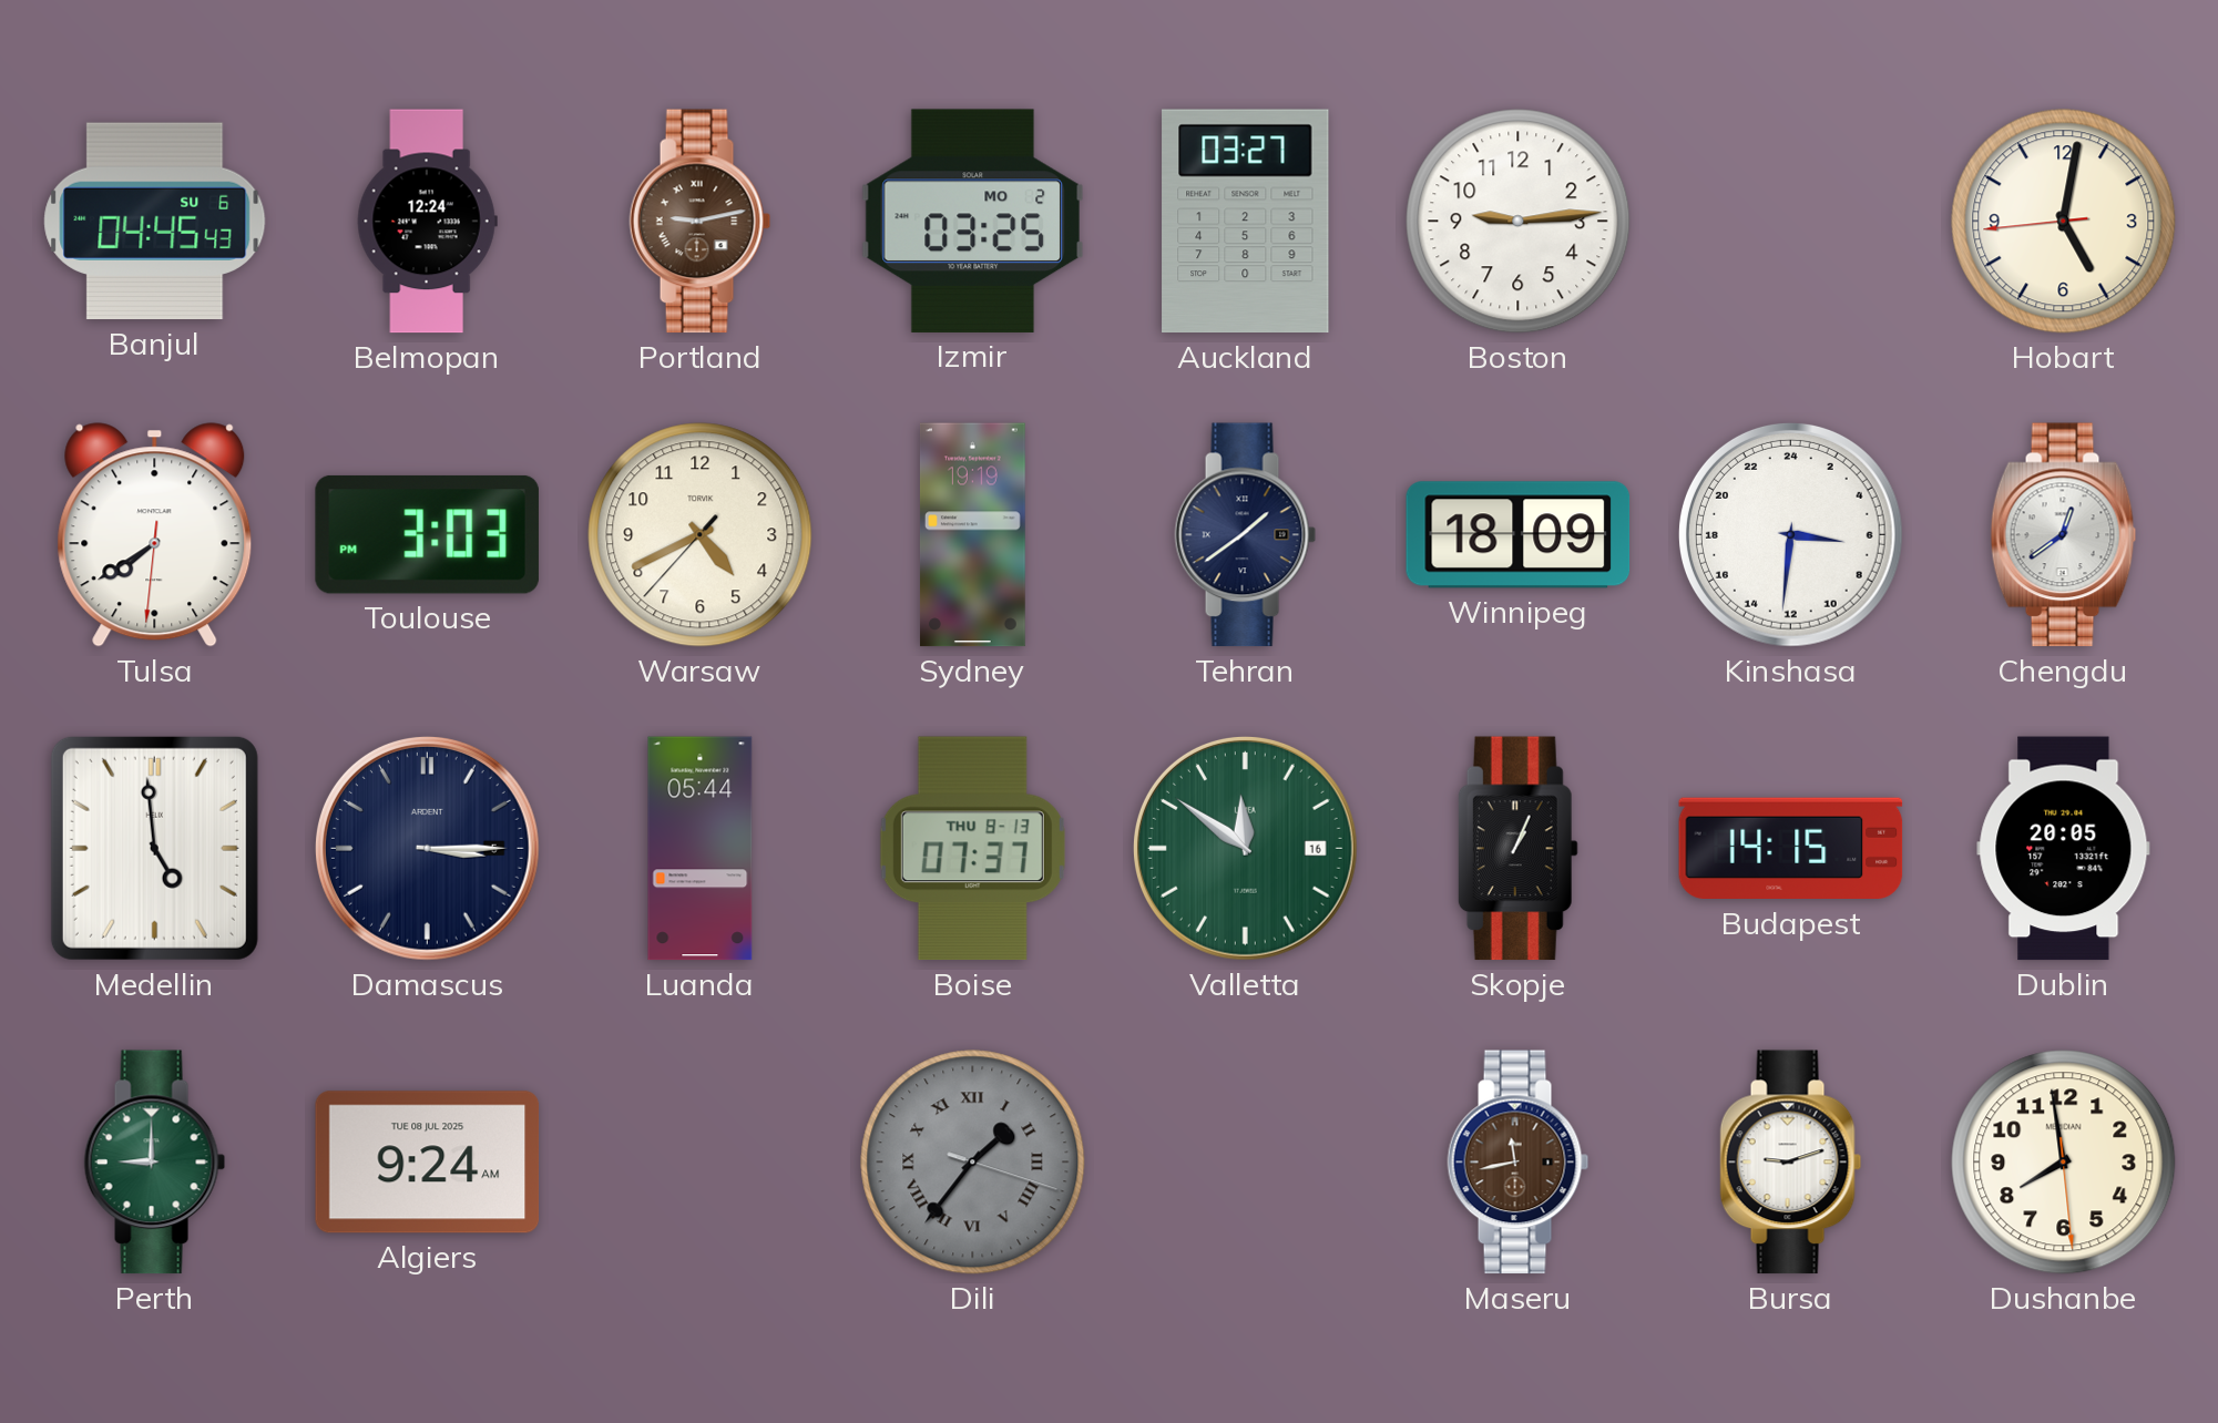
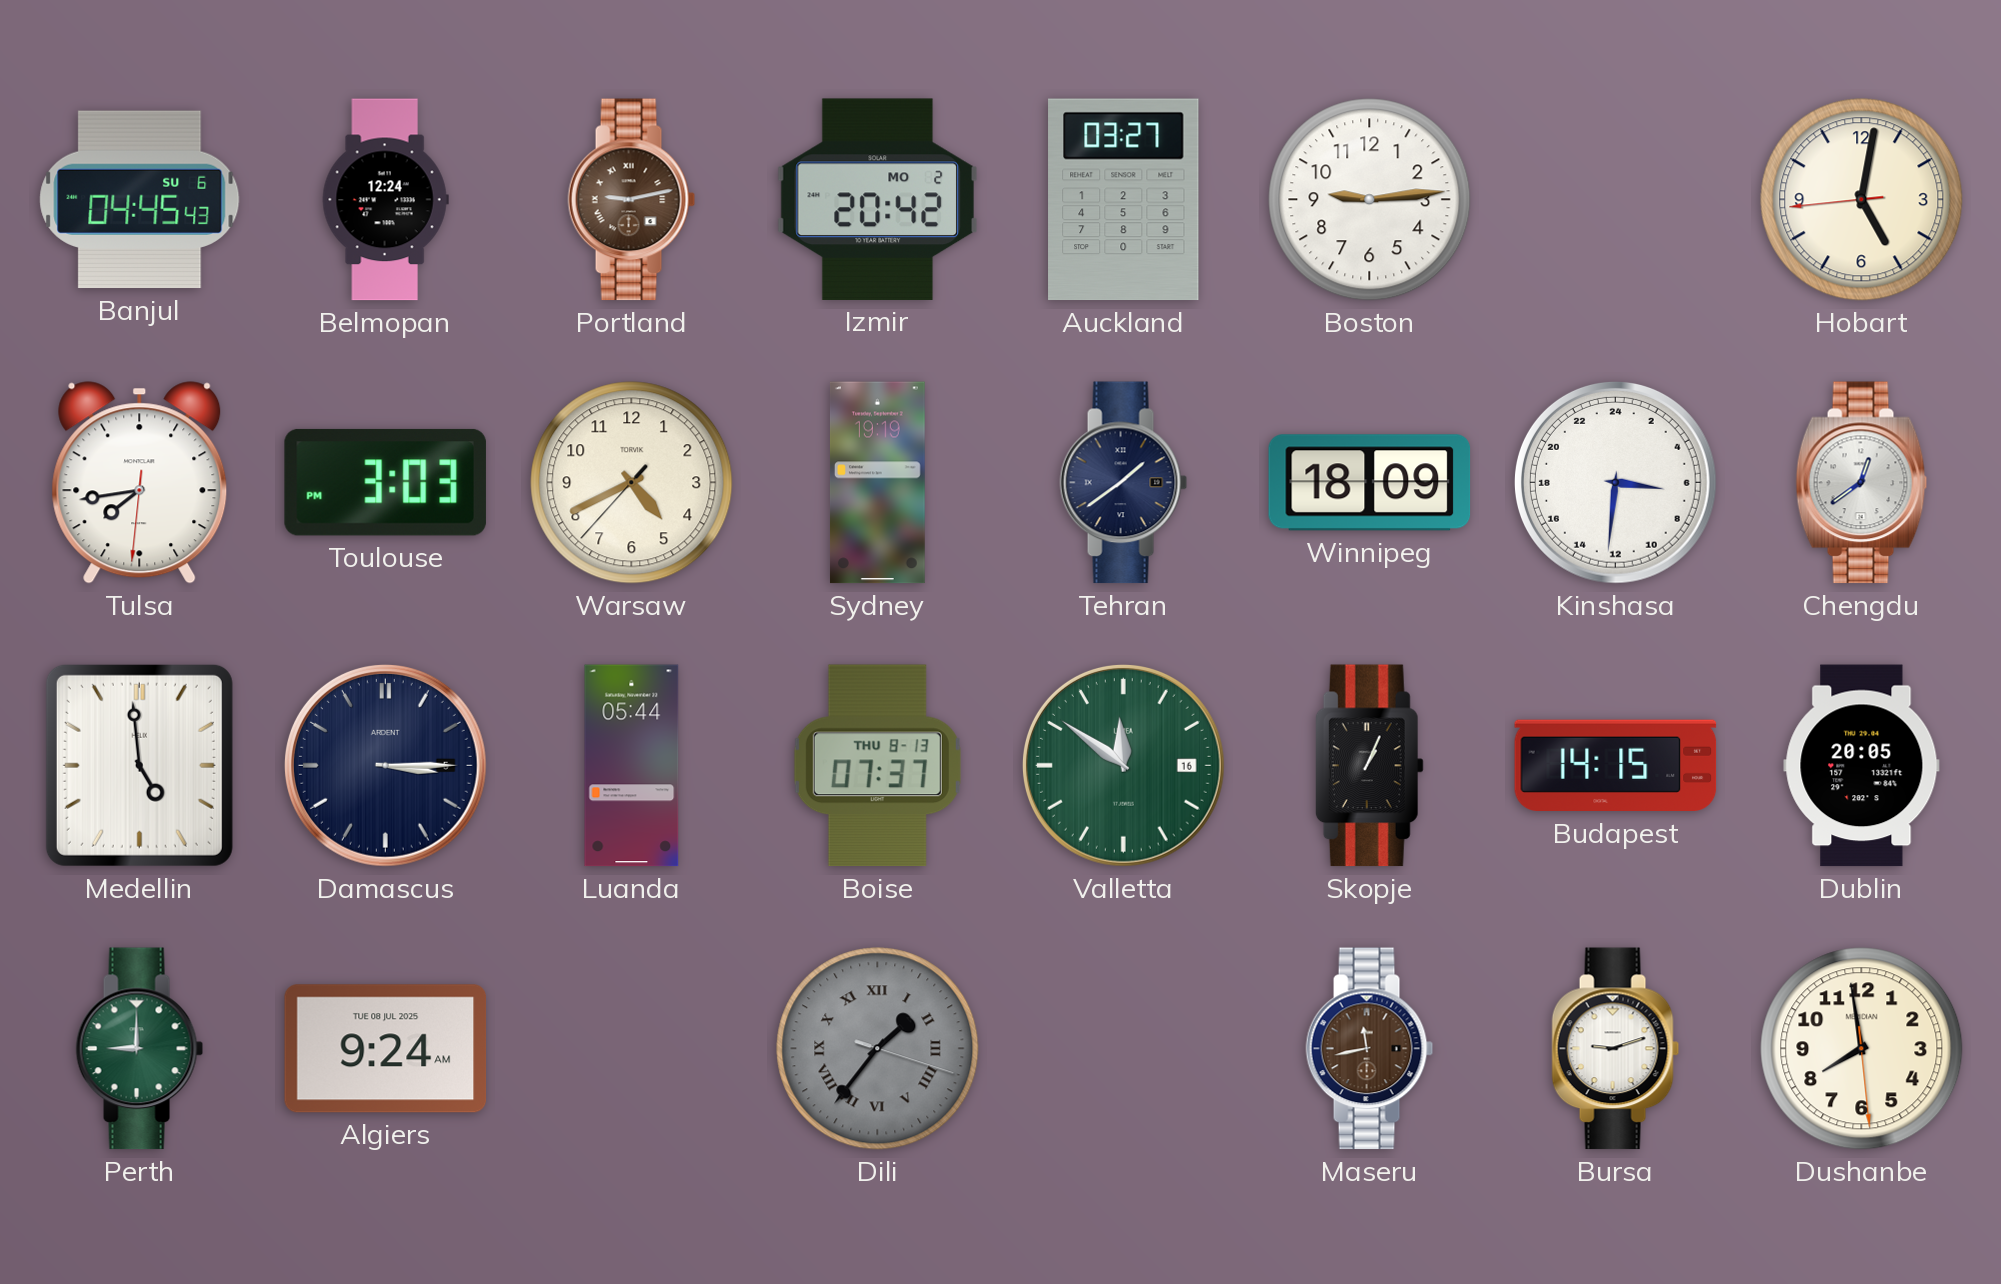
Izmir: 03:25 -> 20:42 (877, 199)
Tulsa: 7:39 -> 7:43 (140, 483)
